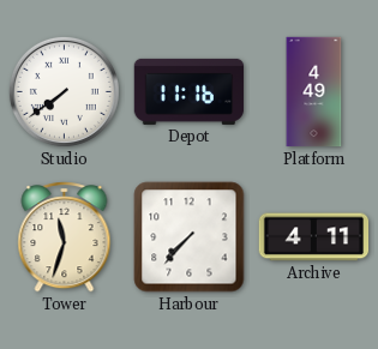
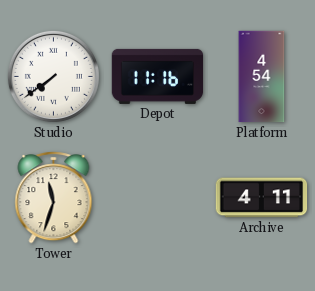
Platform: 4:49 -> 4:54 (262, 77)
Harbour: 7:37 -> none (190, 237)
